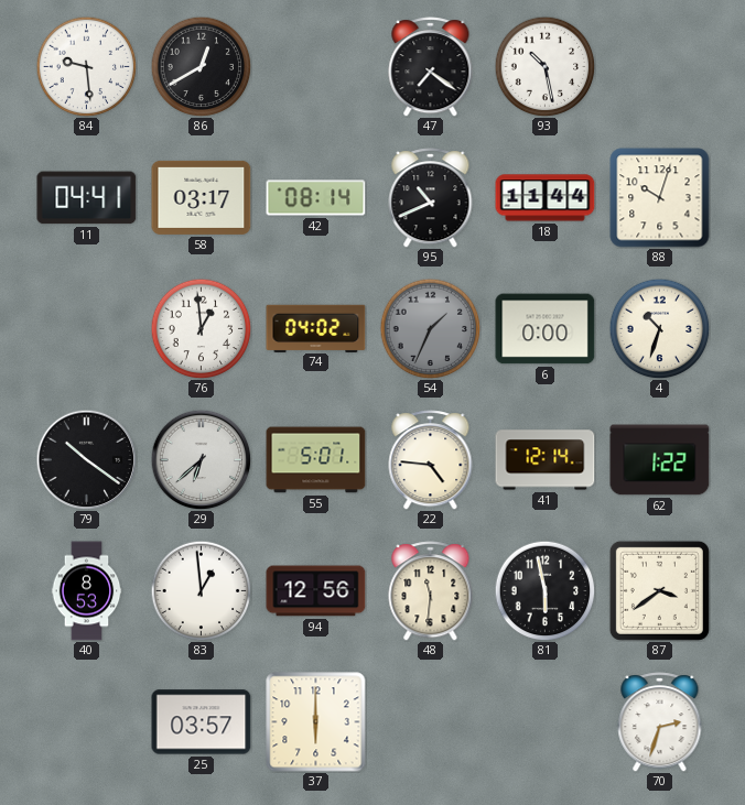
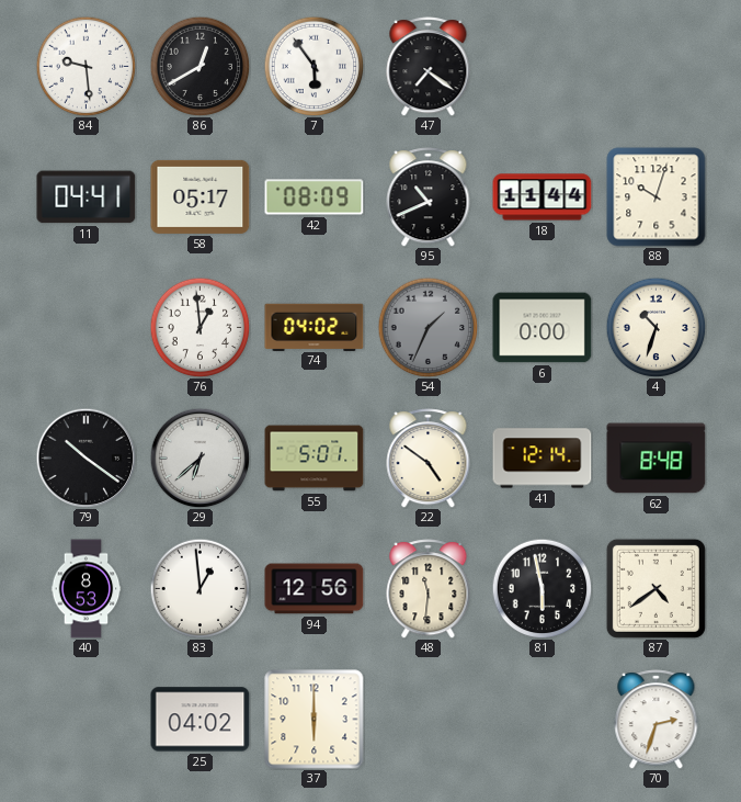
7: none -> 5:54 (314, 66)
93: 10:28 -> none (544, 66)
58: 03:17 -> 05:17 (201, 196)
42: 08:14 -> 08:09 (315, 197)
22: 4:46 -> 4:51 (429, 459)
62: 1:22 -> 8:48 (657, 459)
87: 3:39 -> 4:39 (656, 588)
25: 03:57 -> 04:02 (201, 720)
